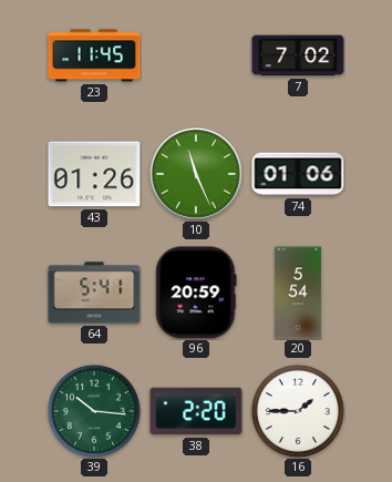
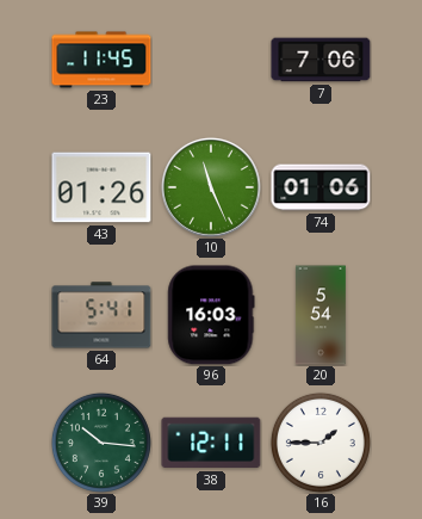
7: 7:02 -> 7:06 (321, 60)
96: 20:59 -> 16:03 (211, 315)
38: 2:20 -> 12:11 (211, 443)
